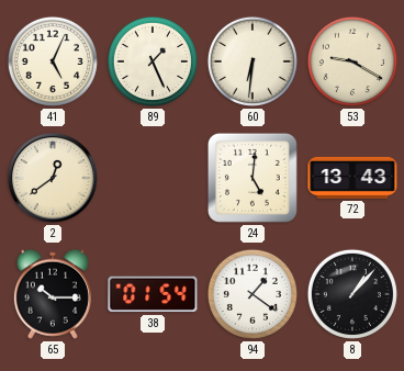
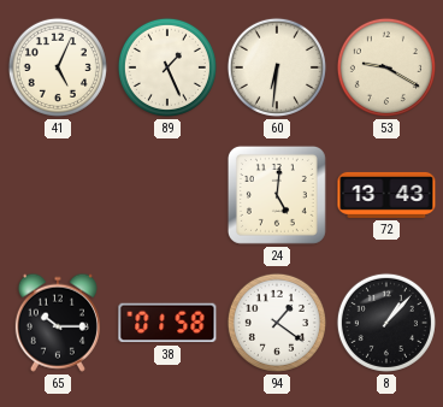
2: 12:39 -> none (53, 178)
38: 01:54 -> 01:58 (167, 323)
